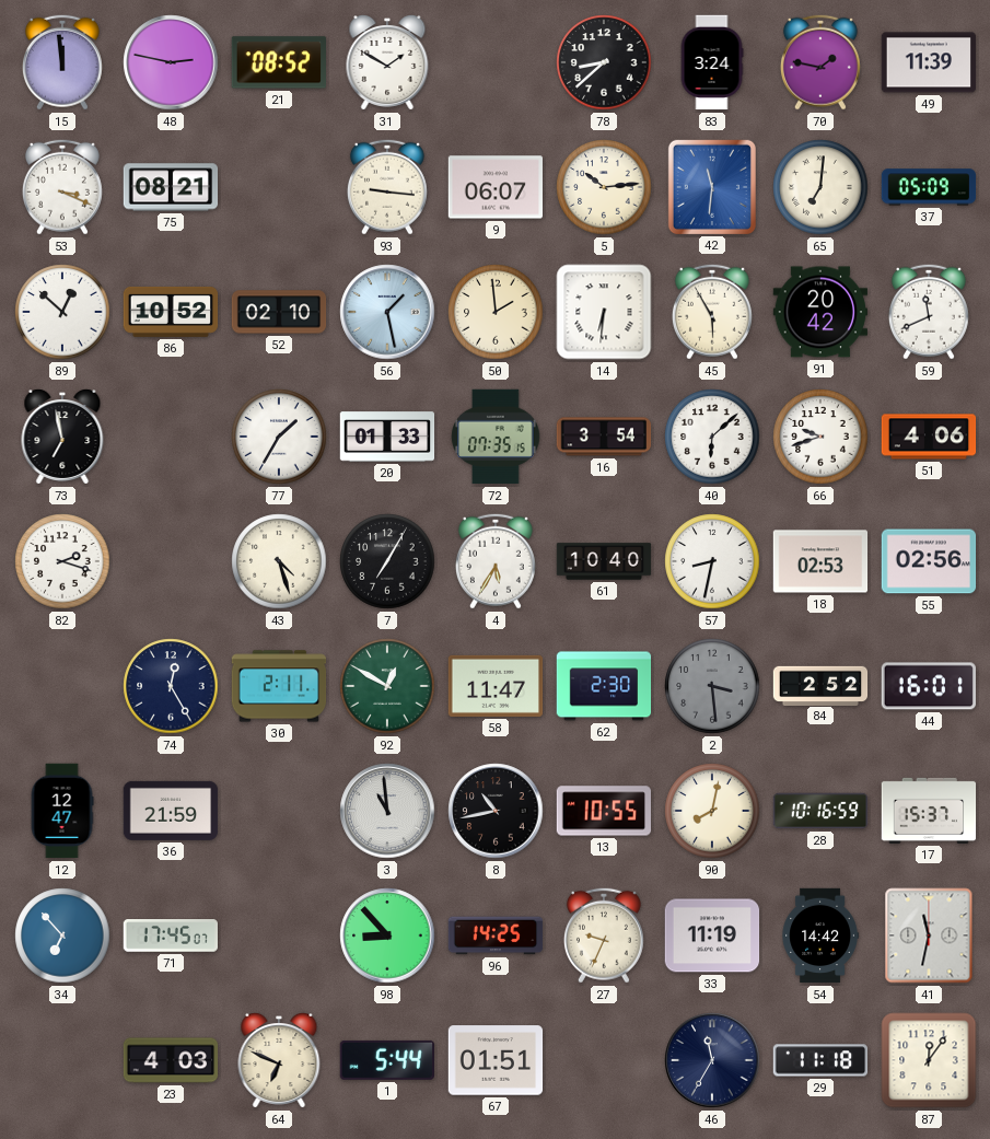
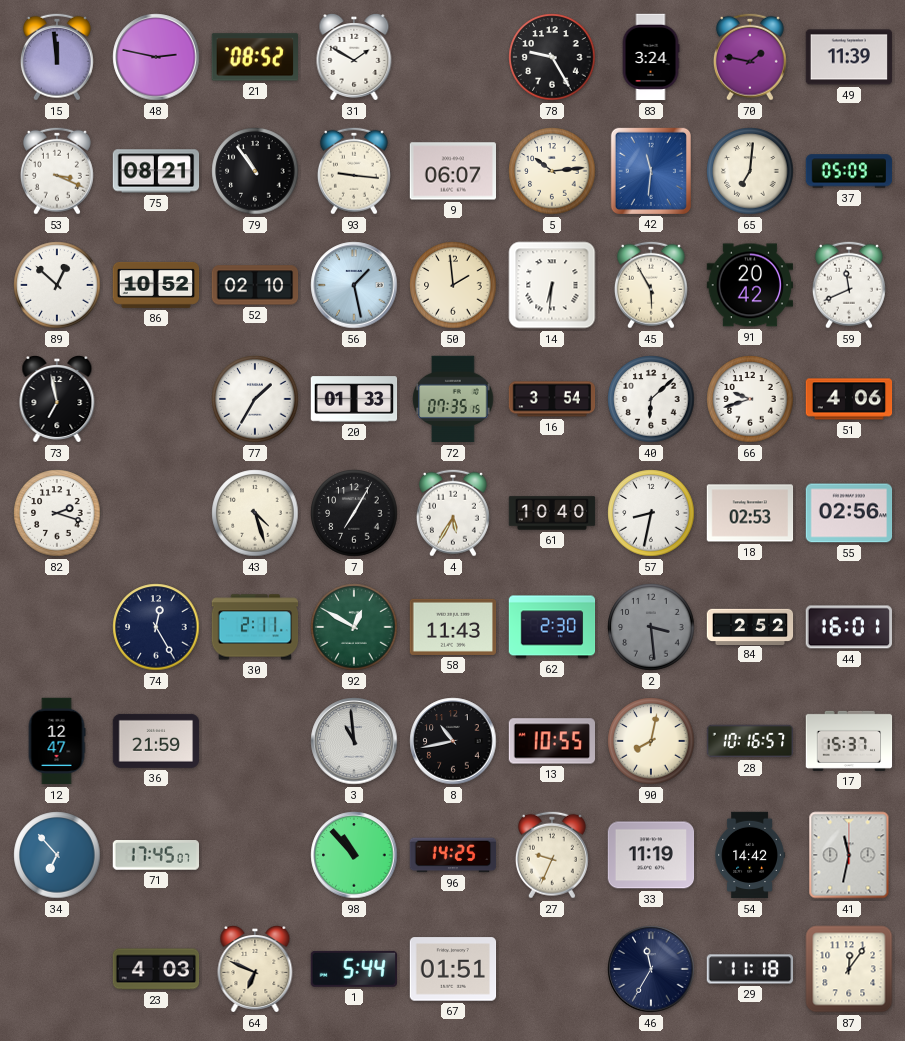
78: 8:38 -> 9:25 (552, 57)
79: none -> 10:54 (255, 171)
58: 11:47 -> 11:43 (453, 627)
28: 10:16:59 -> 10:16:57 (750, 741)
98: 8:53 -> 10:53 (354, 855)
